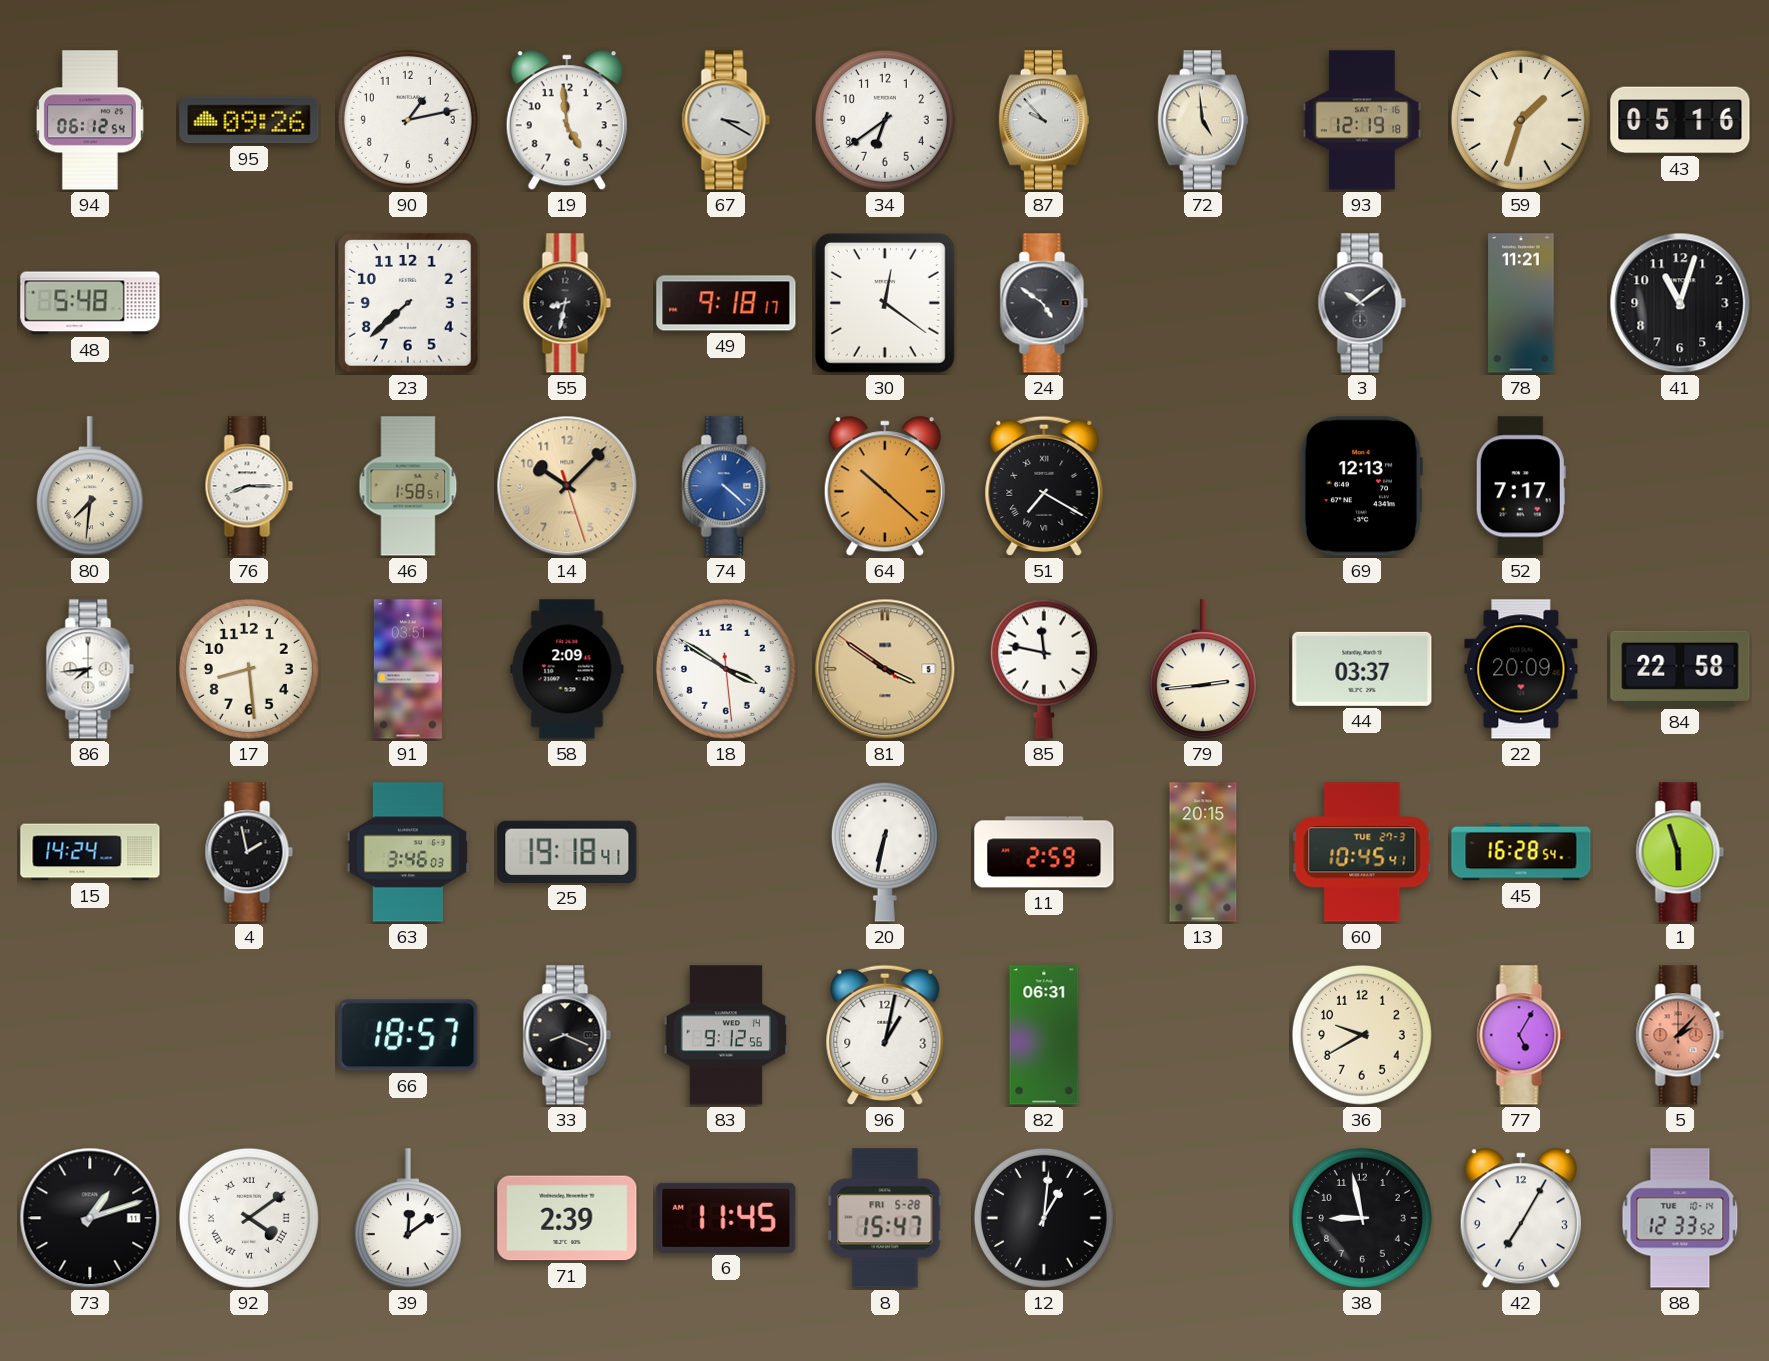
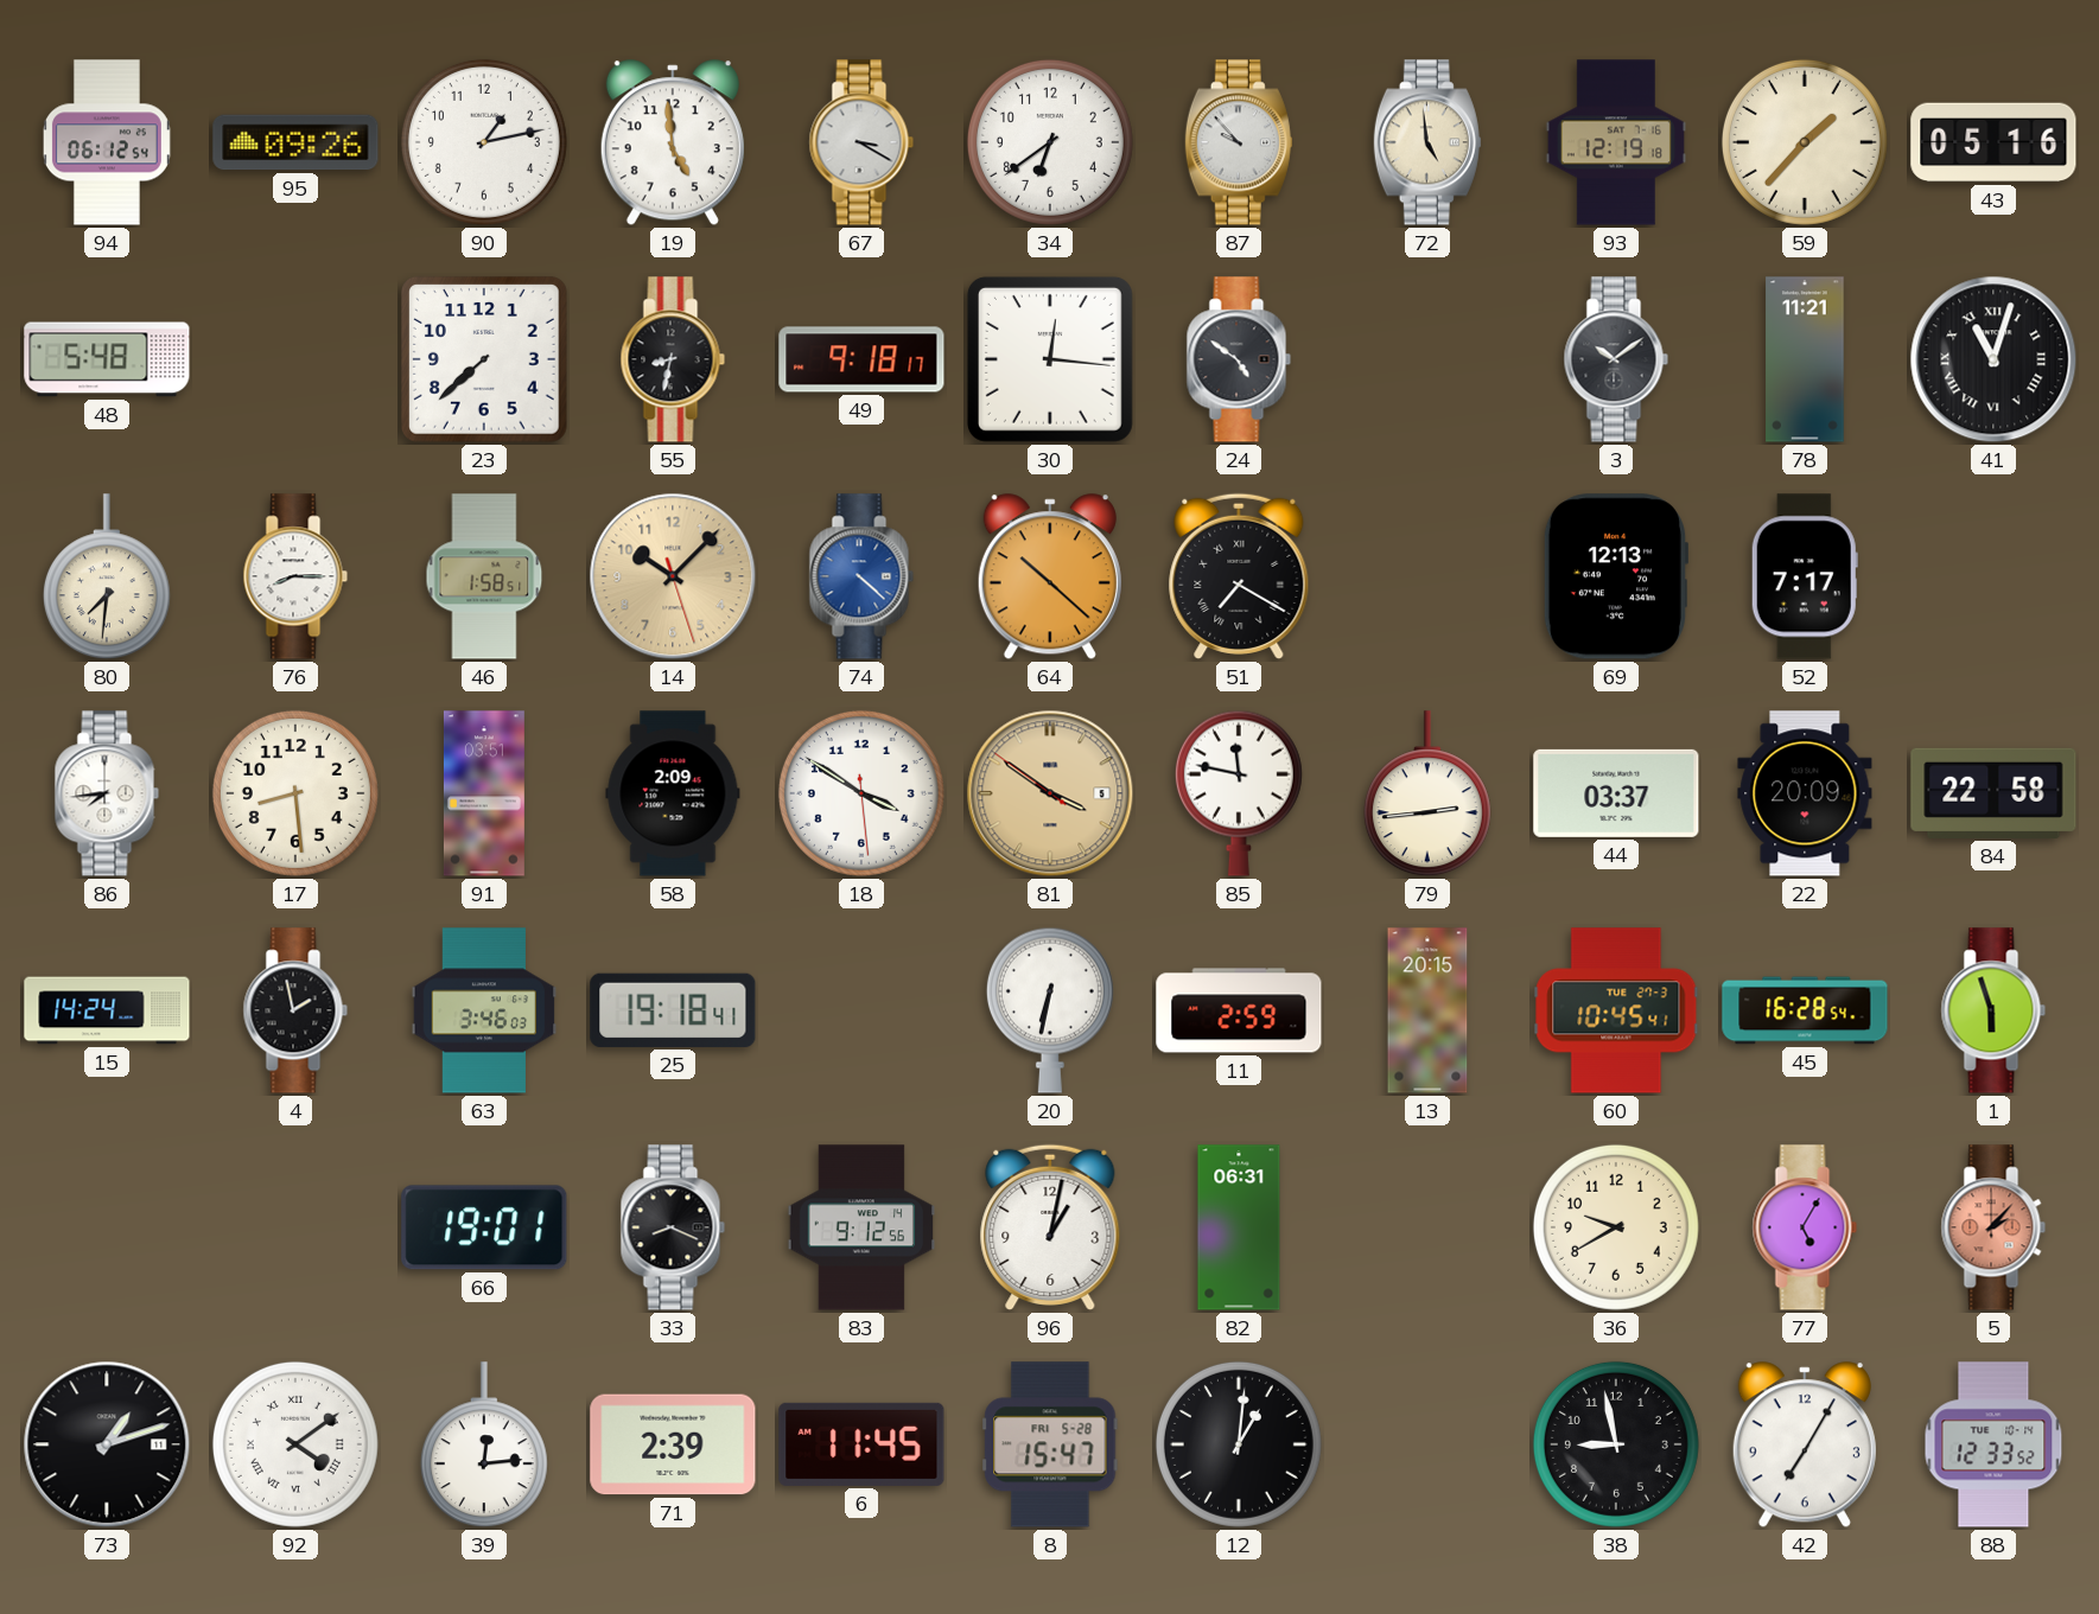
59: 1:33 -> 1:37 (1805, 142)
30: 12:21 -> 12:16 (1050, 359)
41 numerals: Arabic -> Roman (1993, 359)
66: 18:57 -> 19:01 (484, 1227)
39: 12:09 -> 12:14 (484, 1446)
